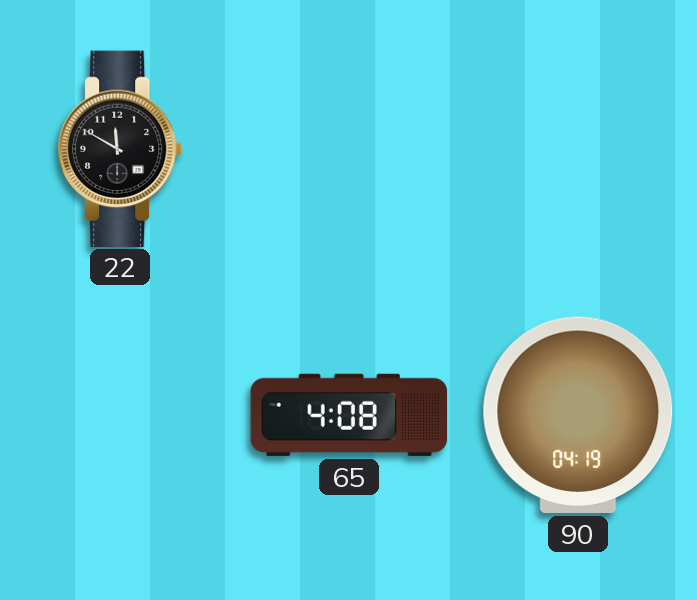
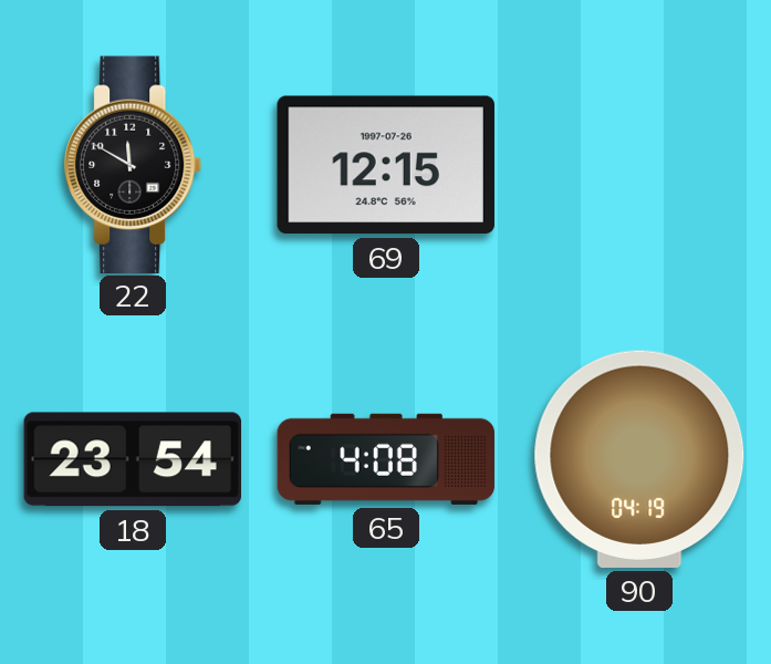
69: none -> 12:15 (386, 165)
18: none -> 23:54 (132, 459)
